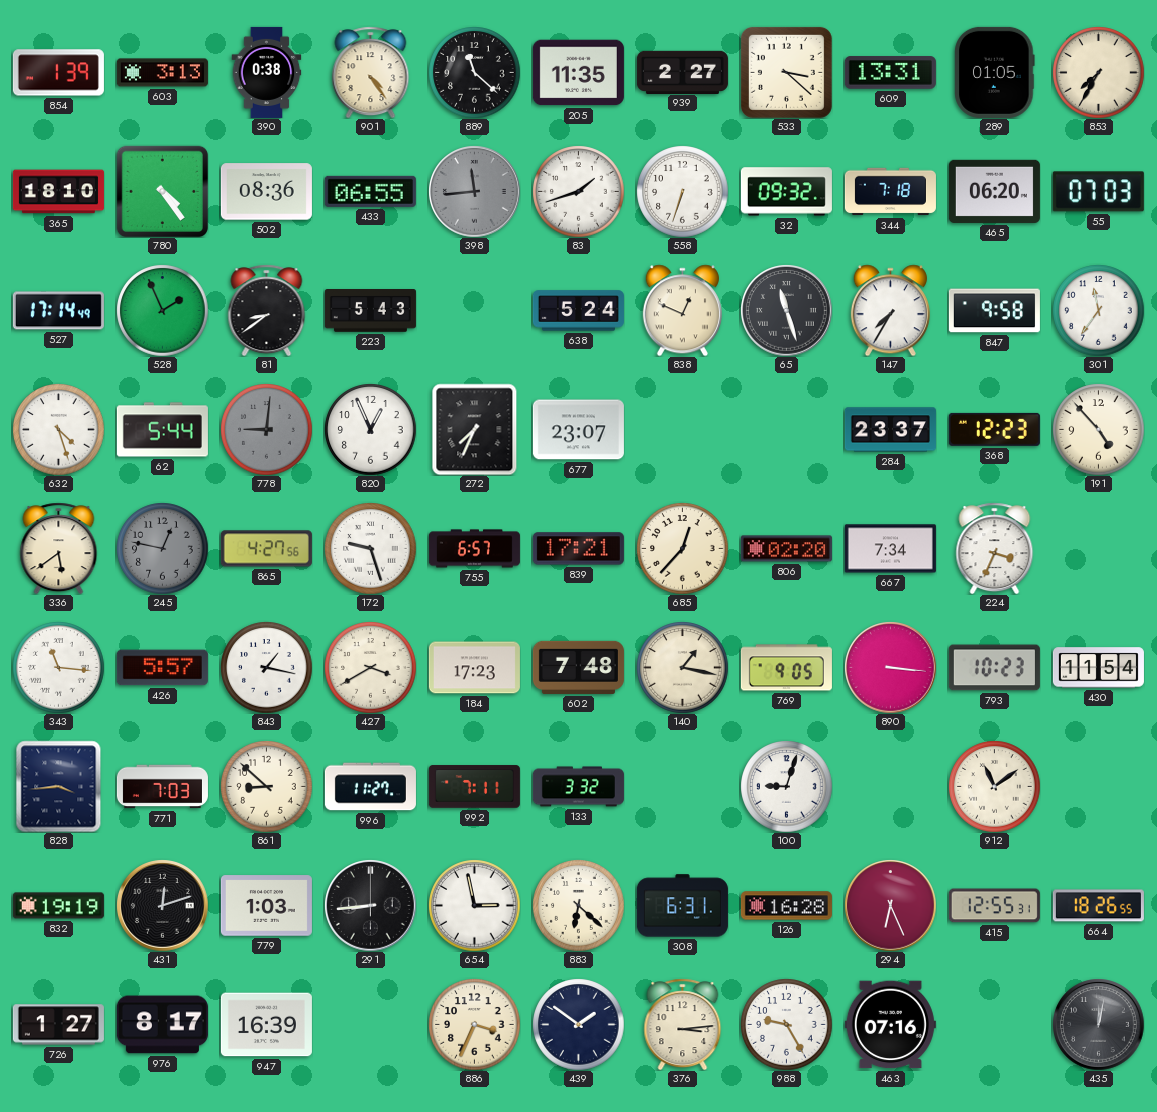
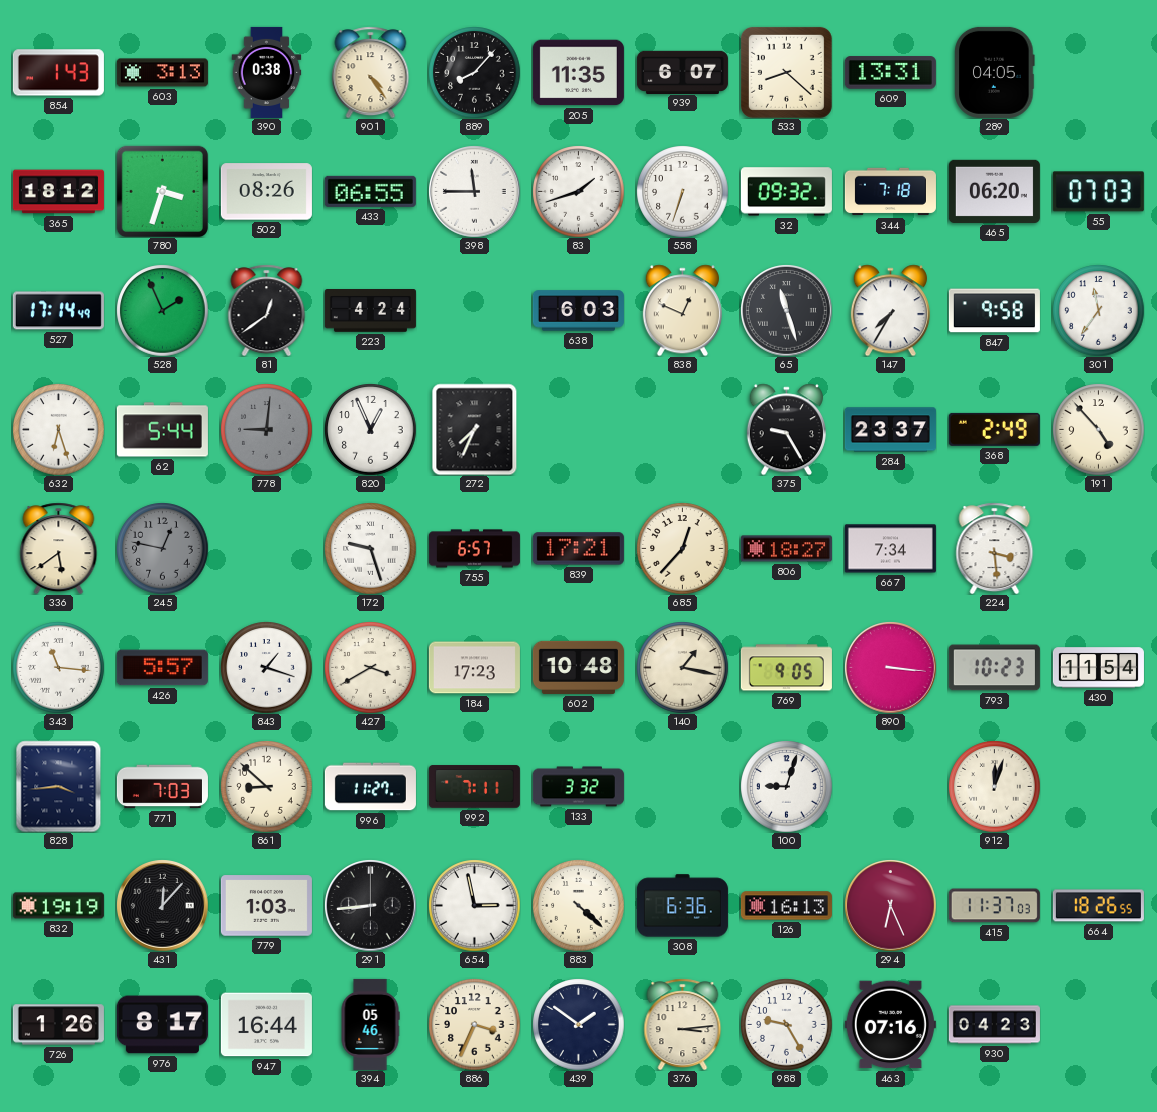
854: 1:39 -> 1:43 (58, 73)
889: 11:22 -> 8:07 (474, 72)
939: 2:27 -> 6:07 (682, 72)
533: 3:22 -> 8:22 (786, 72)
289: 01:05 -> 04:05 (995, 72)
853: 7:35 -> none (1098, 72)
365: 18:10 -> 18:12 (58, 192)
780: 4:24 -> 3:33 (162, 191)
502: 08:36 -> 08:26 (266, 192)
398: 11:44 -> 11:45 (474, 191)
398 dial: grey -> white (474, 191)
81: 8:39 -> 12:39 (267, 310)
223: 5:43 -> 4:24 (370, 311)
638: 5:24 -> 6:03 (578, 311)
632: 4:27 -> 6:27 (58, 429)
677: 23:07 -> none (578, 430)
375: none -> 9:25 (786, 429)
368: 12:23 -> 2:49 (994, 429)
865: 4:27 -> none (266, 549)
806: 02:20 -> 18:27 (786, 549)
224: 3:34 -> 3:29 (995, 548)
843: 1:17 -> 1:18 (266, 667)
602: 7:48 -> 10:48 (578, 667)
912: 11:09 -> 12:03 (994, 786)
431: 12:12 -> 12:07 (162, 905)
883: 6:22 -> 4:22 (578, 905)
308: 6:31 -> 6:36 (682, 906)
126: 16:28 -> 16:13 (786, 906)
415: 12:55 -> 11:37 (994, 906)
726: 1:27 -> 1:26 (58, 1025)
947: 16:39 -> 16:44 (266, 1025)
394: none -> 05:46 (370, 1024)
930: none -> 04:23 (994, 1025)
435: 12:02 -> none (1098, 1024)
